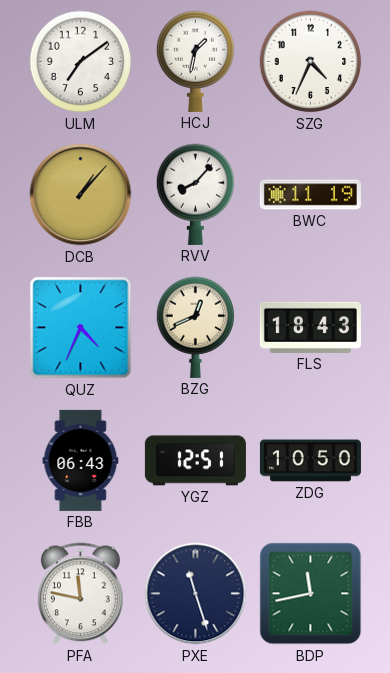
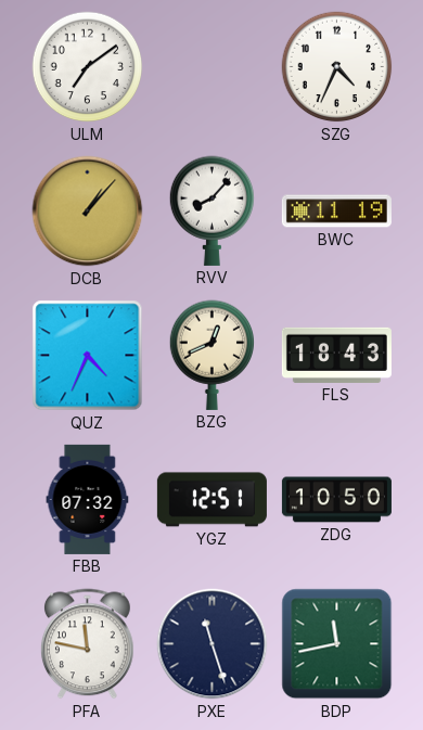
HCJ: 1:32 -> none (196, 61)
FBB: 06:43 -> 07:32 (88, 499)
